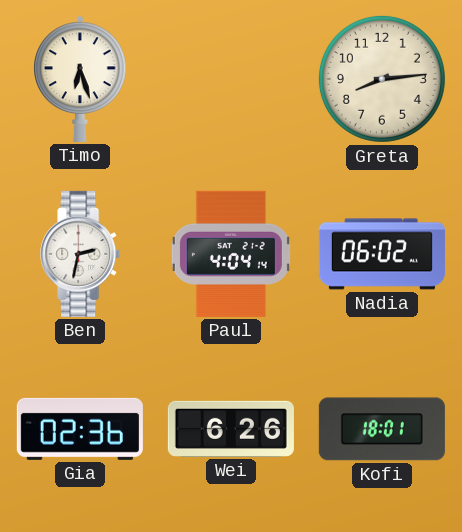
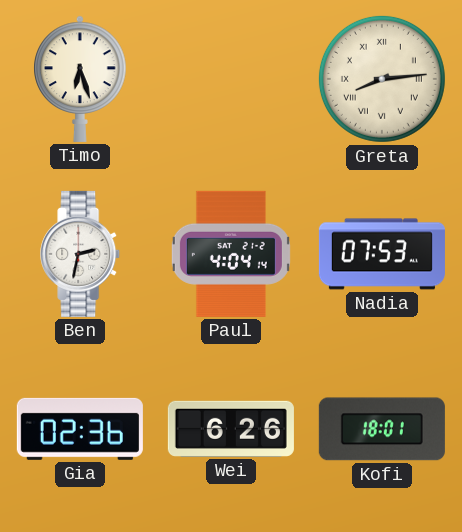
Greta numerals: Arabic -> Roman (382, 79)
Nadia: 06:02 -> 07:53 (382, 254)
